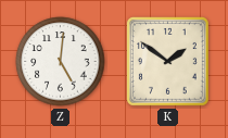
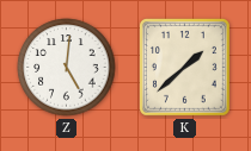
K: 1:51 -> 1:38 (184, 67)
